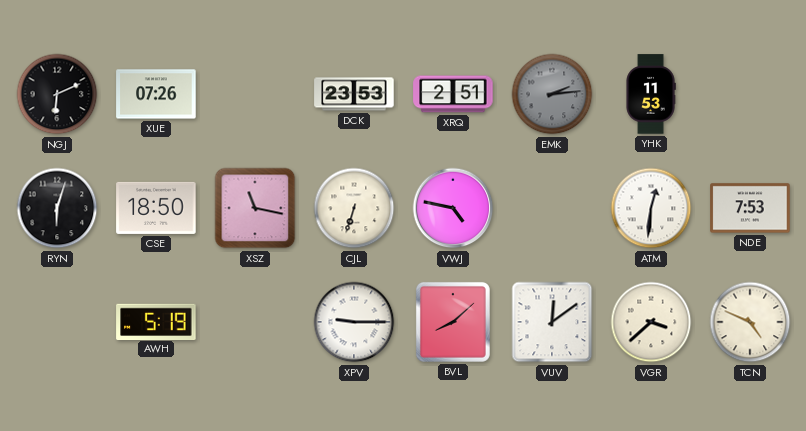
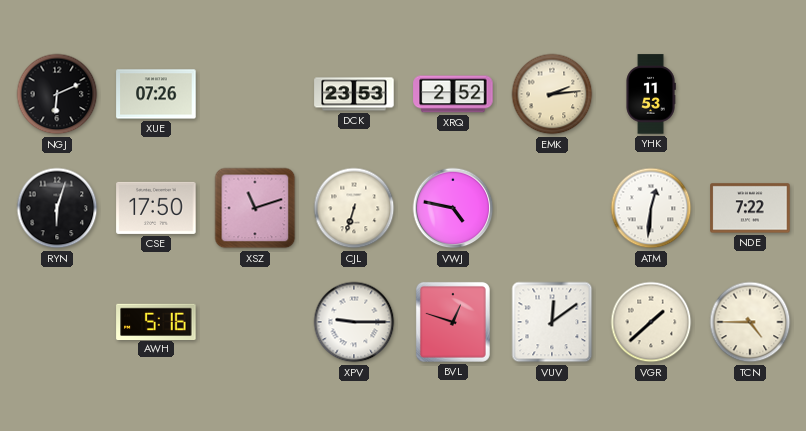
XRQ: 2:51 -> 2:52 (453, 94)
EMK dial: grey -> cream (552, 94)
CSE: 18:50 -> 17:50 (156, 208)
XSZ: 11:17 -> 11:12 (255, 208)
NDE: 7:53 -> 7:22 (750, 208)
AWH: 5:19 -> 5:16 (156, 321)
BVL: 8:08 -> 12:48 (453, 322)
VGR: 3:38 -> 1:38 (651, 322)
TCN: 4:49 -> 4:45 (750, 322)
